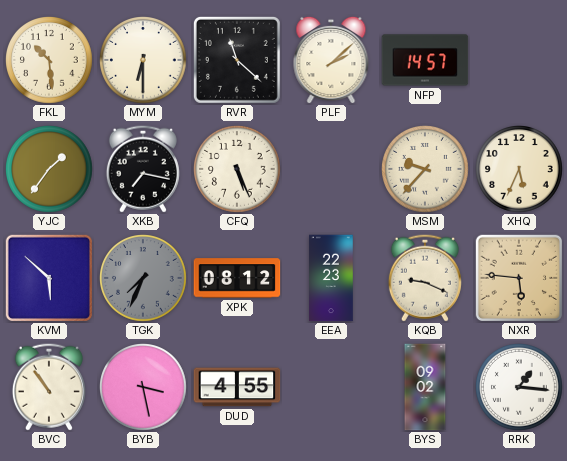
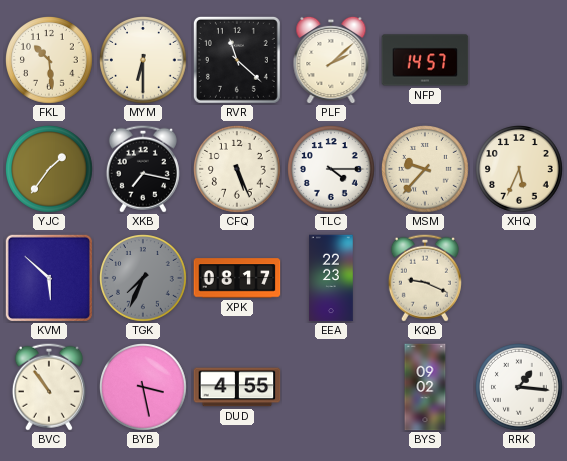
TLC: none -> 4:15 (332, 170)
XPK: 08:12 -> 08:17 (237, 278)
NXR: 5:46 -> none (518, 277)
